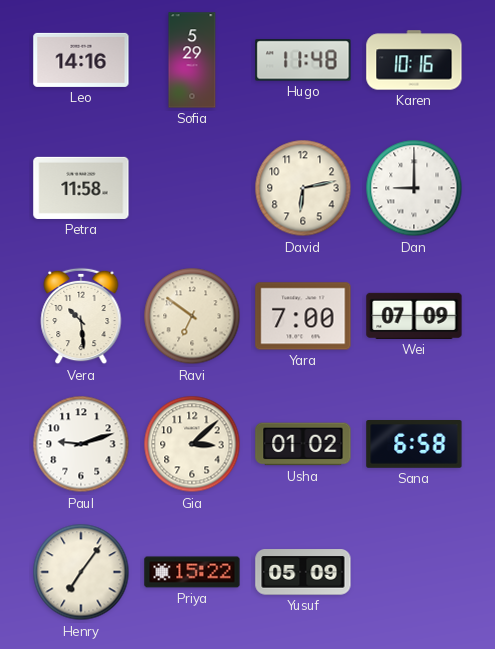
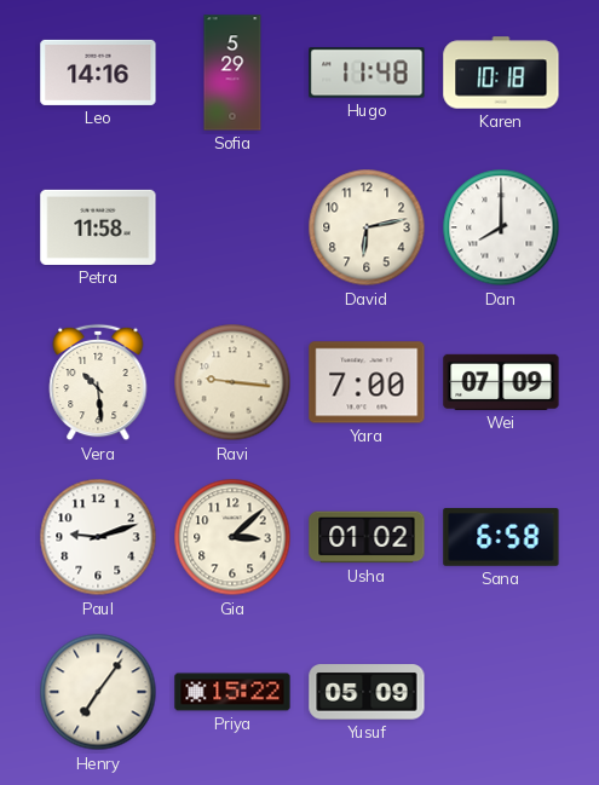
Karen: 10:16 -> 10:18 (501, 73)
Dan: 9:00 -> 8:00 (501, 227)
Ravi: 6:51 -> 9:16 (232, 382)
